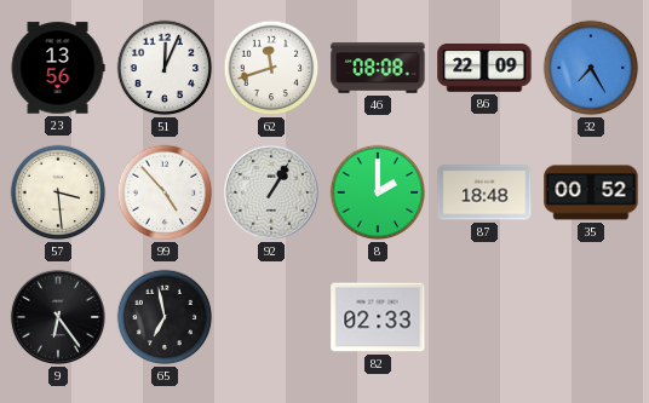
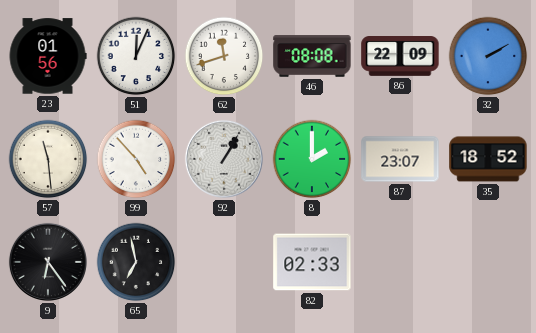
23: 13:56 -> 01:56 (48, 56)
32: 7:25 -> 2:10 (488, 56)
57: 3:29 -> 11:29 (48, 159)
87: 18:48 -> 23:07 (400, 159)
35: 00:52 -> 18:52 (488, 159)
